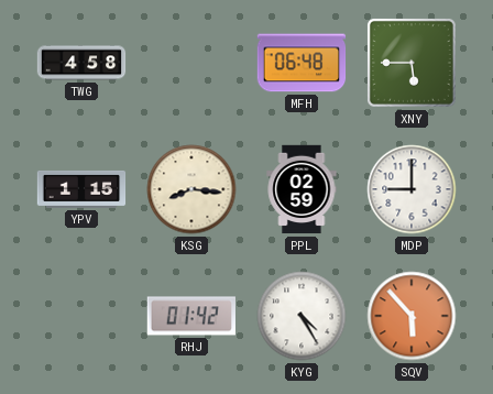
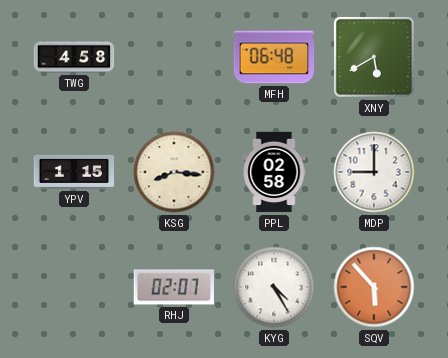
XNY: 5:45 -> 5:40 (374, 57)
PPL: 02:59 -> 02:58 (274, 172)
RHJ: 01:42 -> 02:07 (173, 287)
